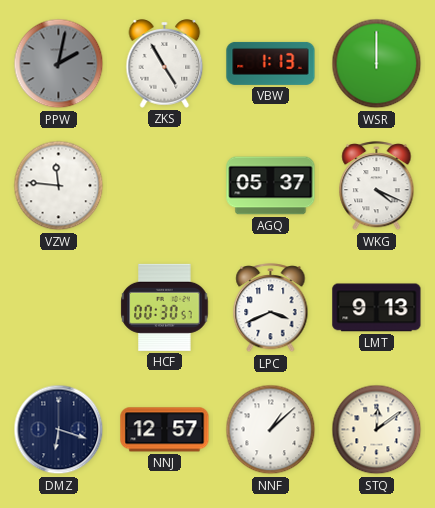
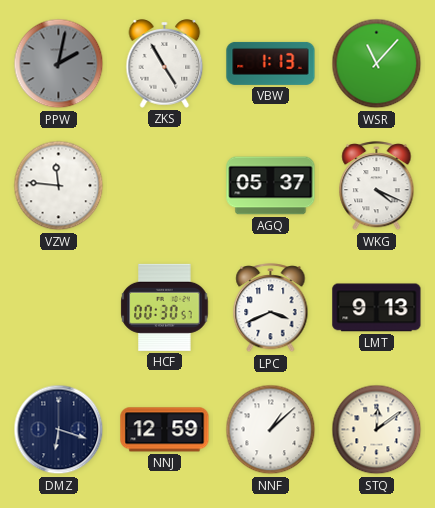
WSR: 12:00 -> 11:07 (377, 64)
NNJ: 12:57 -> 12:59 (165, 430)
